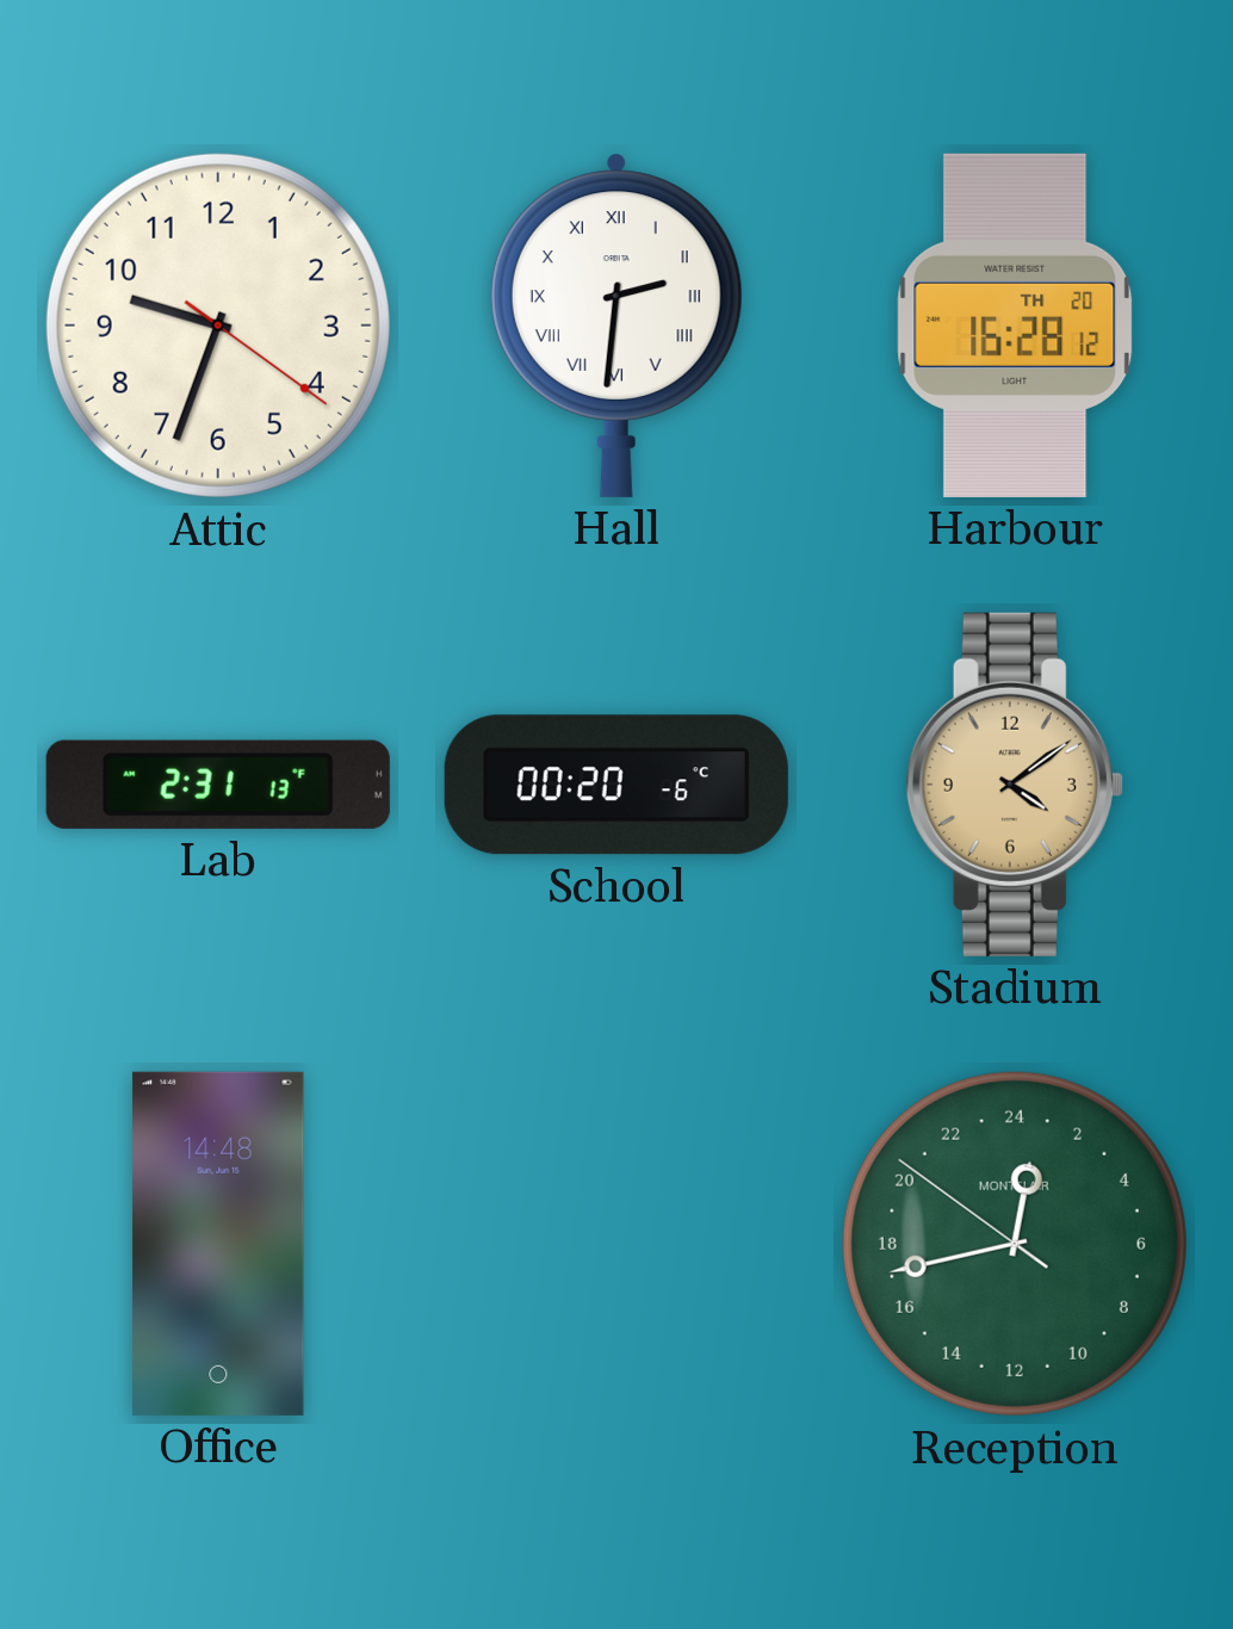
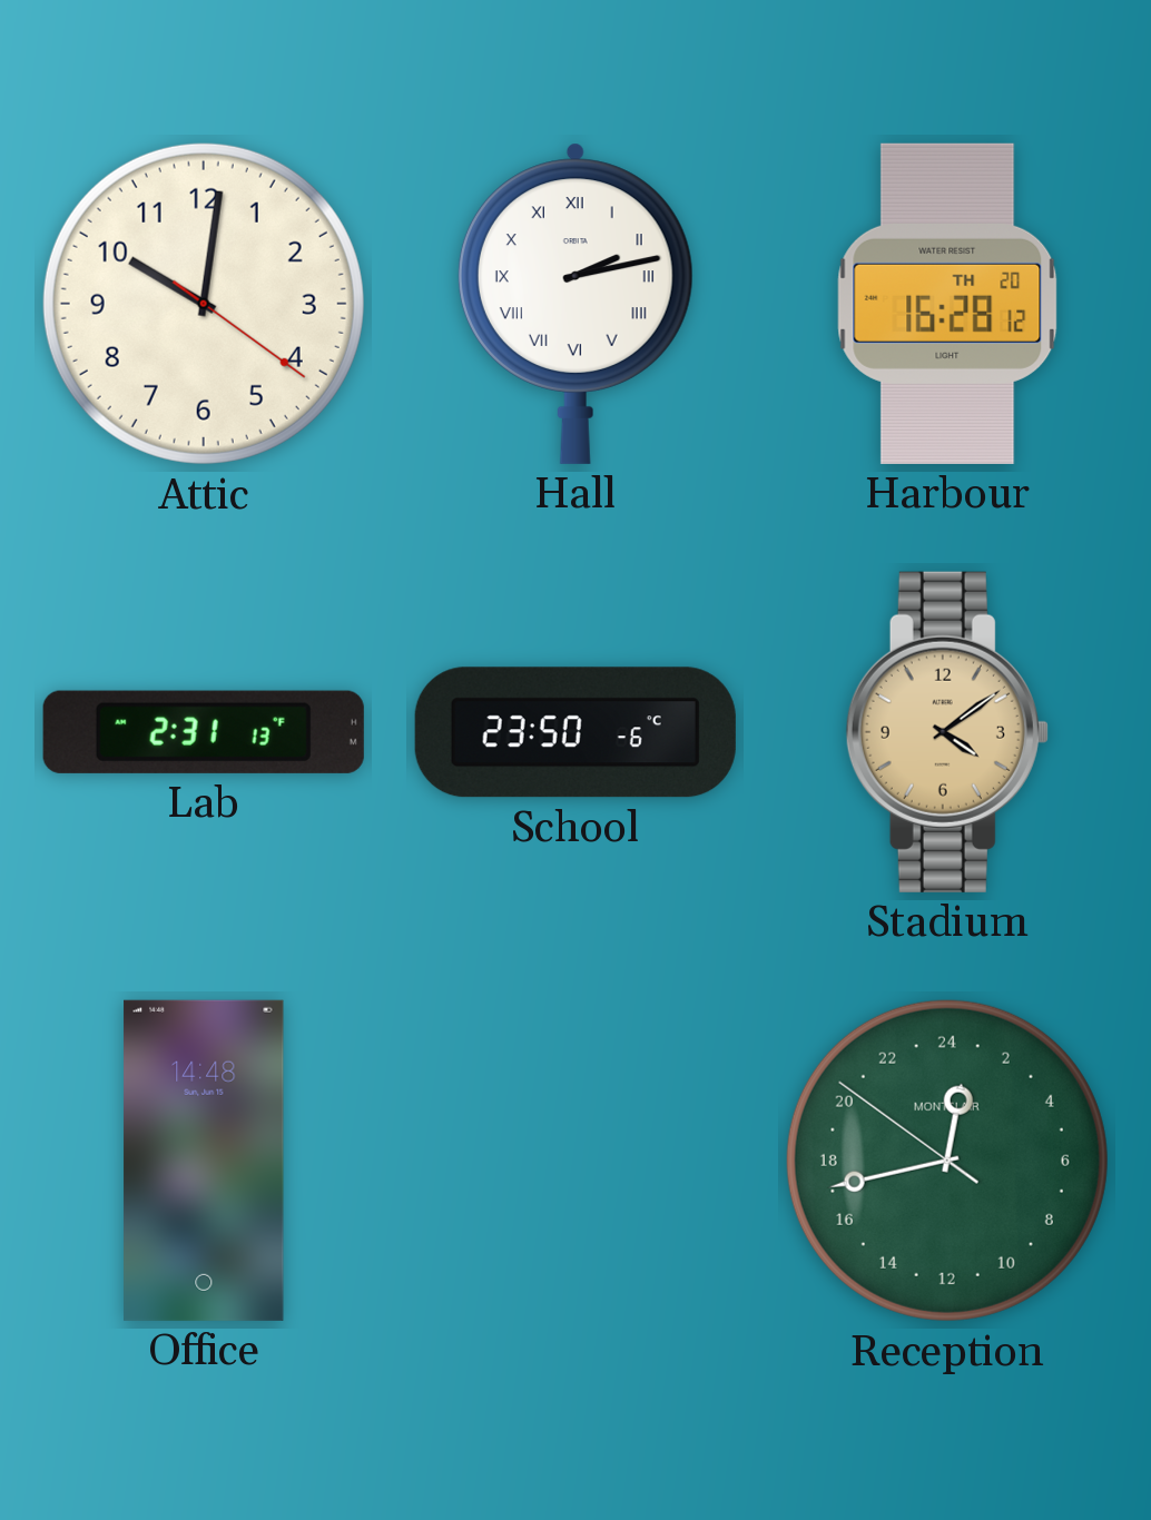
Attic: 9:33 -> 10:01 (204, 304)
Hall: 2:31 -> 2:13 (575, 304)
School: 00:20 -> 23:50 (575, 732)
